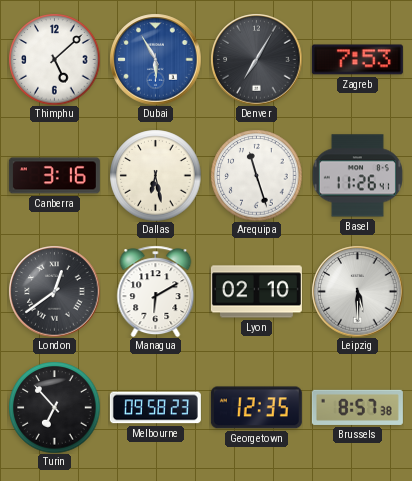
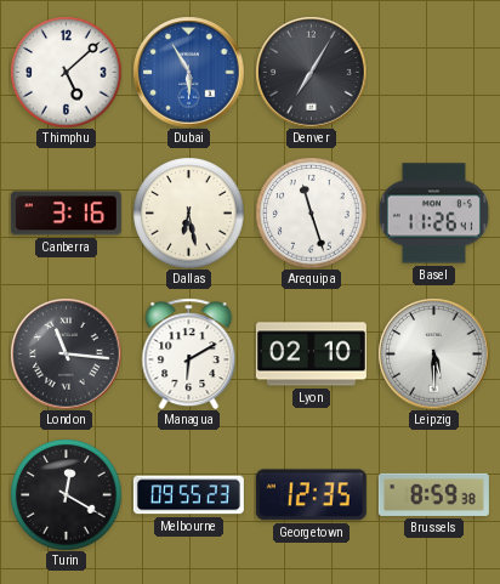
Zagreb: 7:53 -> none (357, 60)
London: 12:39 -> 11:16 (66, 353)
Turin: 6:53 -> 12:20 (66, 494)
Melbourne: 09:58 -> 09:55 (188, 495)
Brussels: 8:57 -> 8:59 (433, 494)
